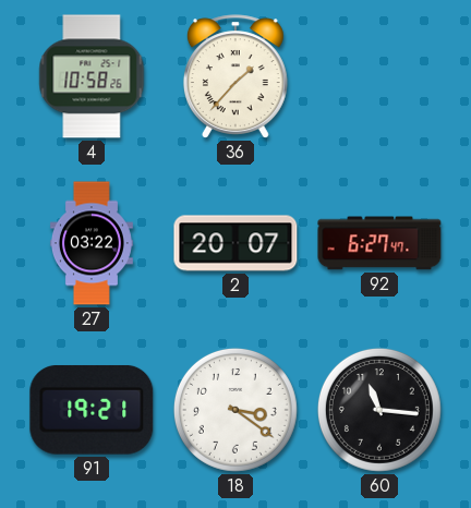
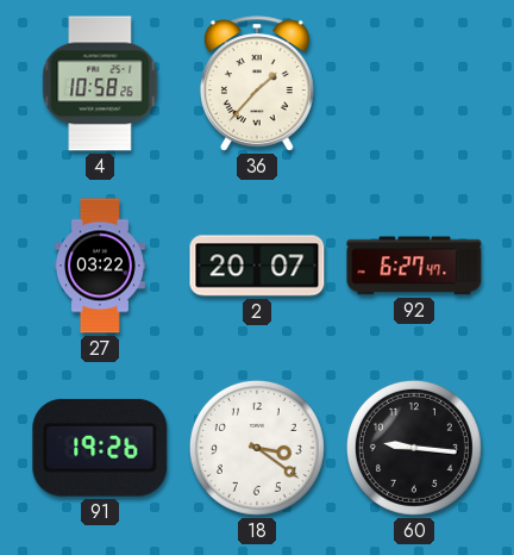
91: 19:21 -> 19:26 (100, 448)
60: 11:16 -> 9:16 (414, 448)
